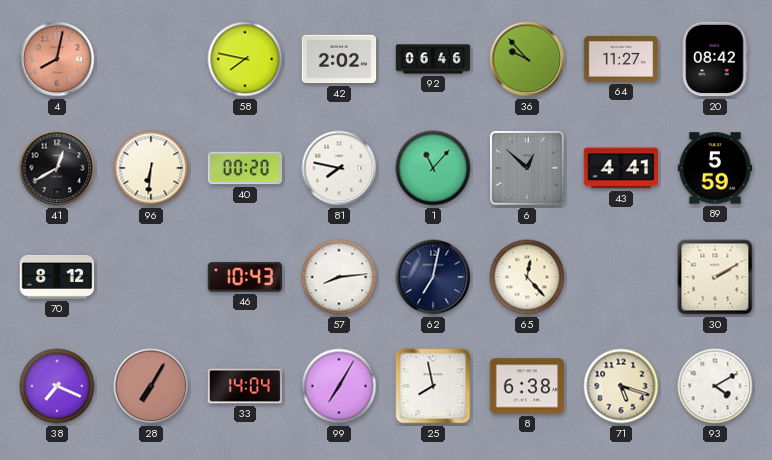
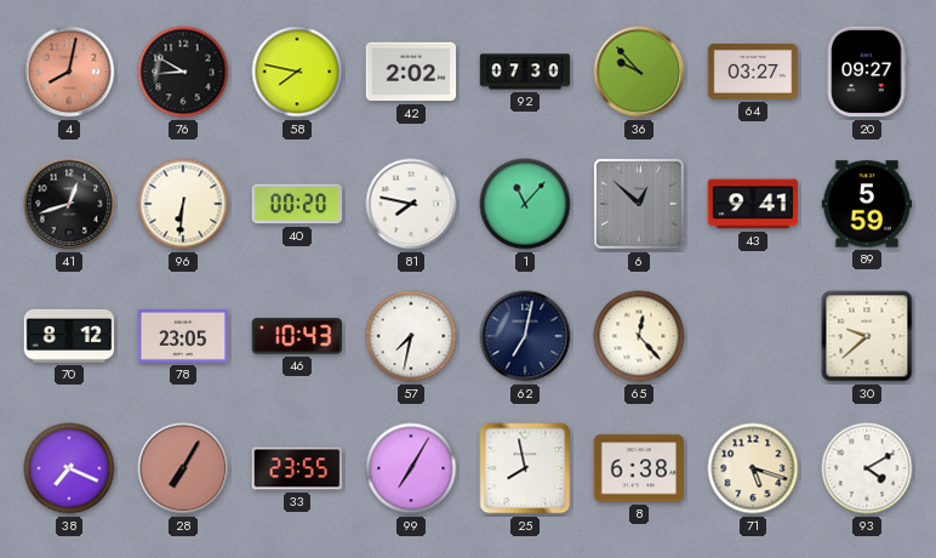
76: none -> 8:50 (183, 72)
92: 06:46 -> 07:30 (525, 72)
64: 11:27 -> 03:27 (753, 73)
20: 08:42 -> 09:27 (867, 72)
41: 12:40 -> 12:42 (69, 204)
43: 4:41 -> 9:41 (753, 204)
78: none -> 23:05 (183, 336)
57: 8:14 -> 7:32 (411, 336)
30: 2:10 -> 9:38 (867, 336)
33: 14:04 -> 23:55 (297, 468)
